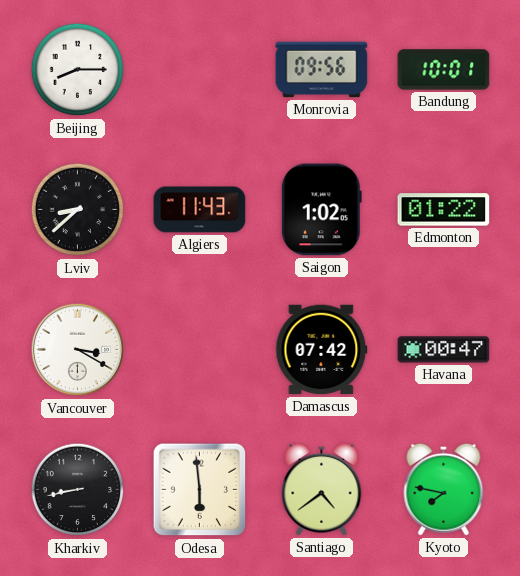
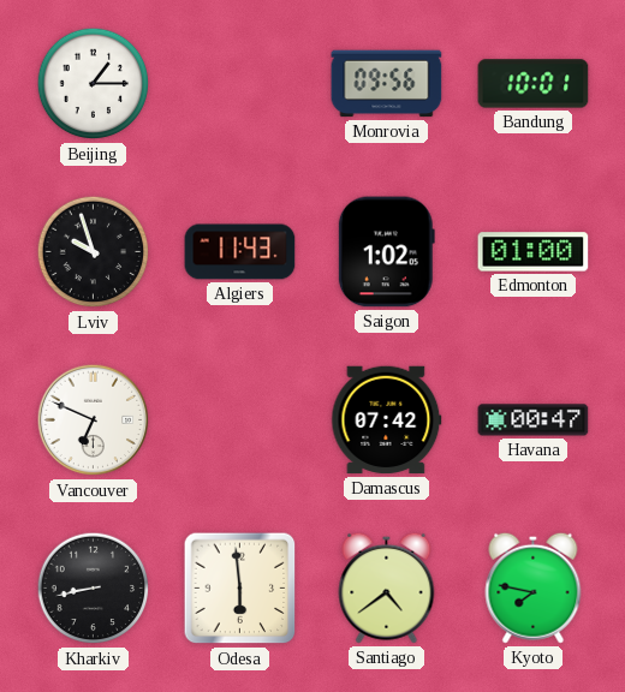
Beijing: 8:15 -> 1:15 (94, 84)
Lviv: 8:38 -> 9:57 (94, 252)
Edmonton: 01:22 -> 01:00 (534, 252)
Vancouver: 3:20 -> 6:49 (94, 420)
